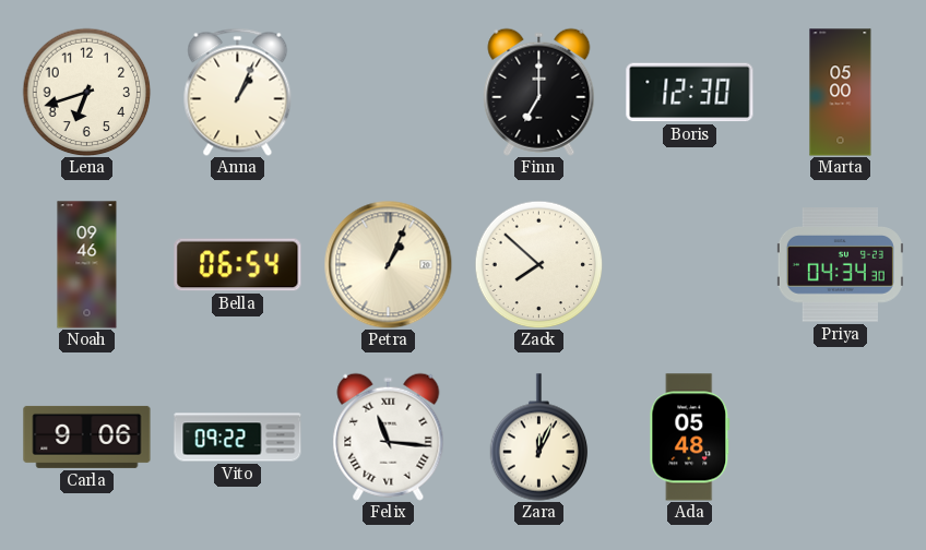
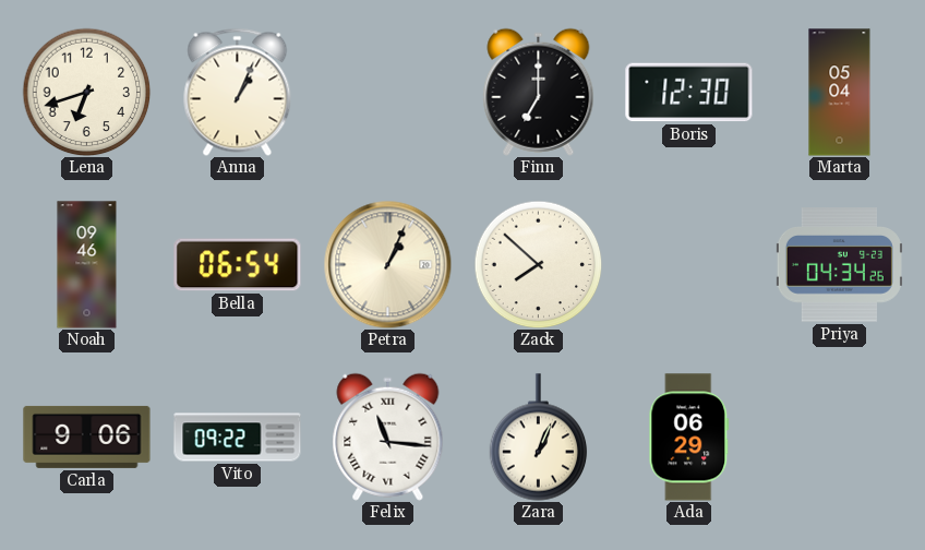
Marta: 05:00 -> 05:04 (840, 93)
Priya: 04:34:30 -> 04:34:26 (839, 265)
Zara: 12:04 -> 1:04 (539, 438)
Ada: 05:48 -> 06:29 (689, 438)
